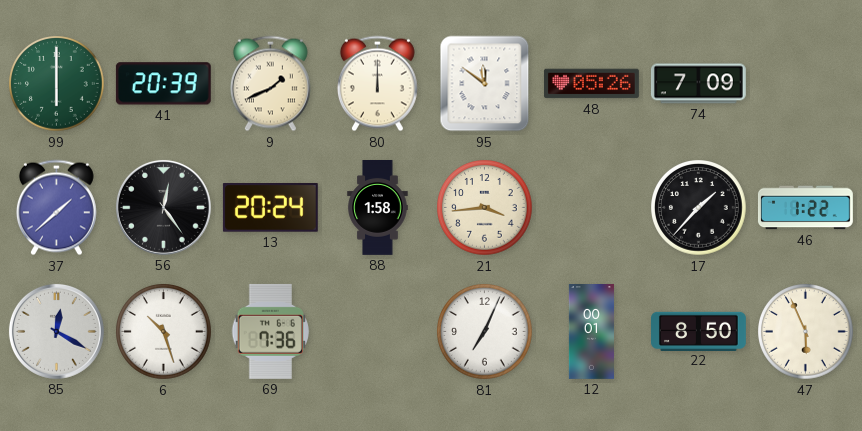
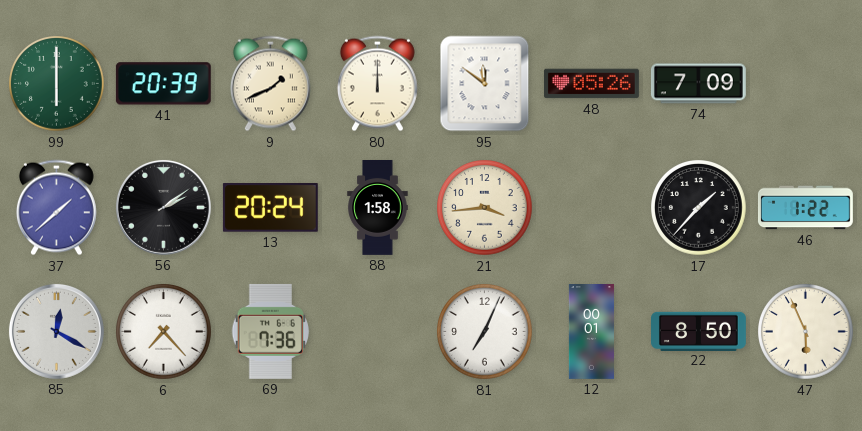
56: 12:24 -> 2:09 (163, 207)
6: 10:27 -> 7:23 (164, 332)
